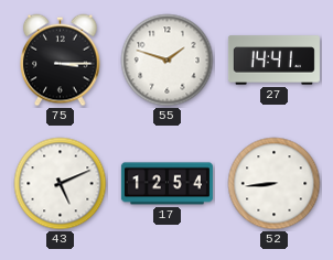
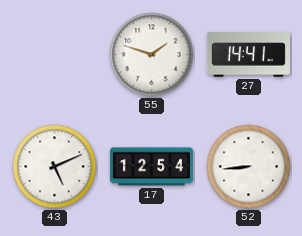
75: 3:15 -> none (61, 61)
